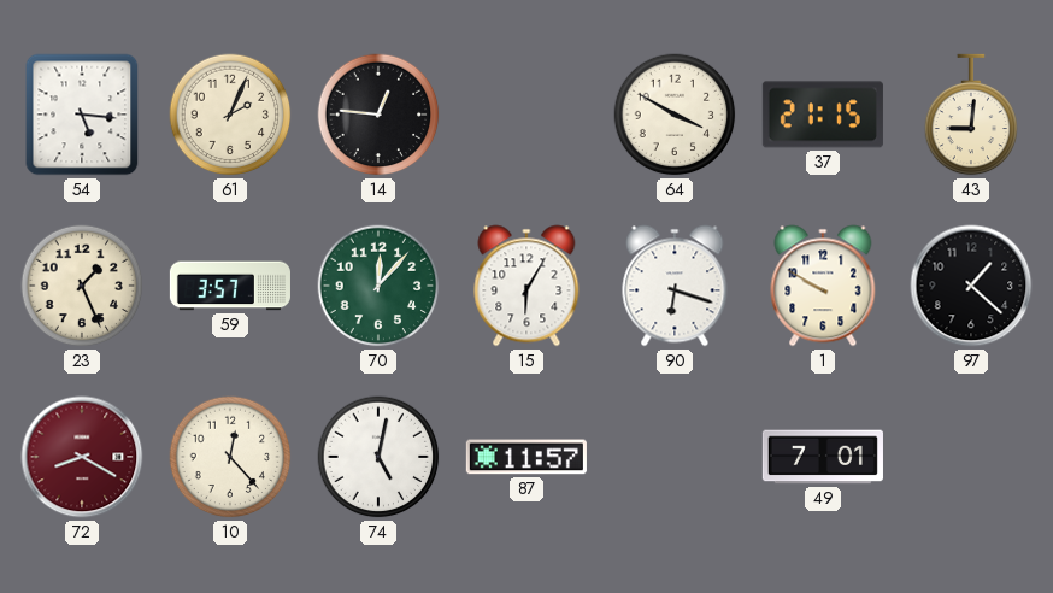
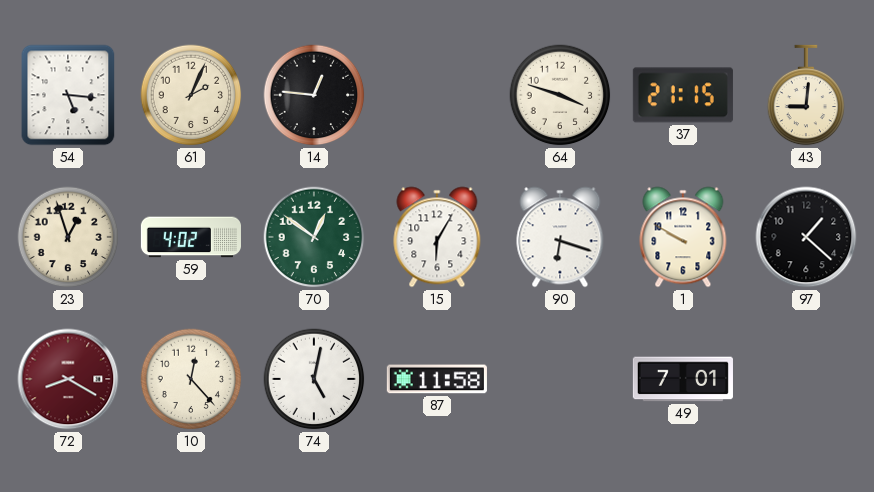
64: 3:50 -> 3:48 (560, 95)
23: 1:26 -> 12:57 (68, 237)
59: 3:57 -> 4:02 (191, 237)
70: 12:07 -> 12:51 (314, 237)
87: 11:57 -> 11:58 (437, 379)
